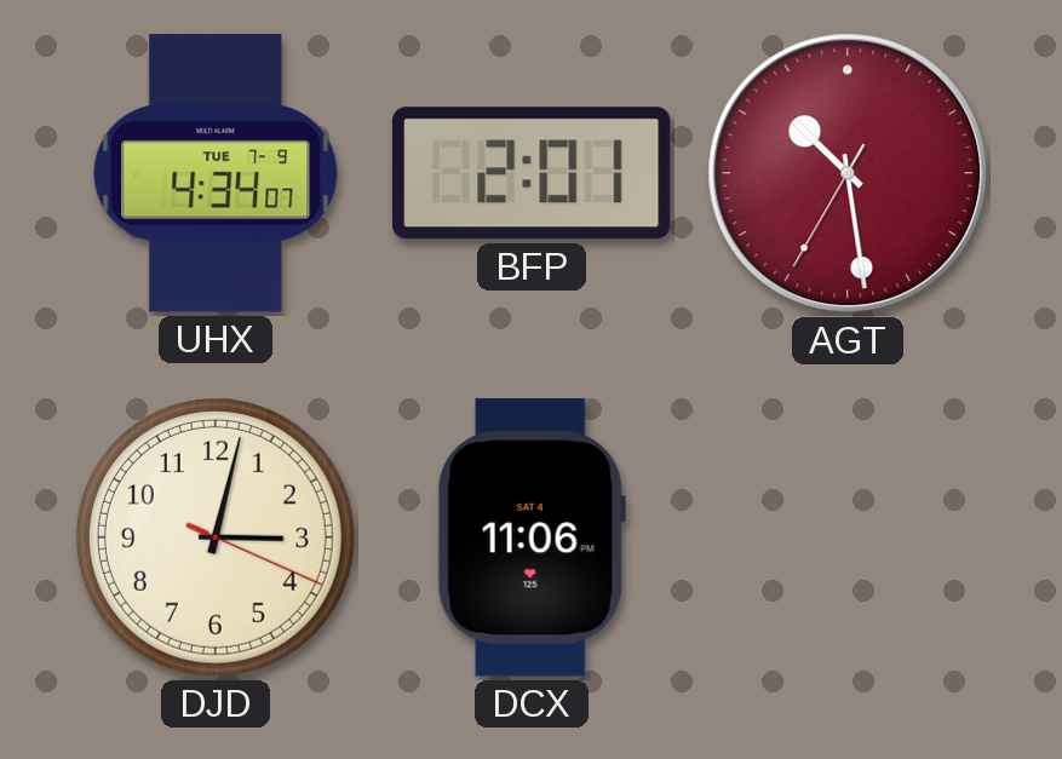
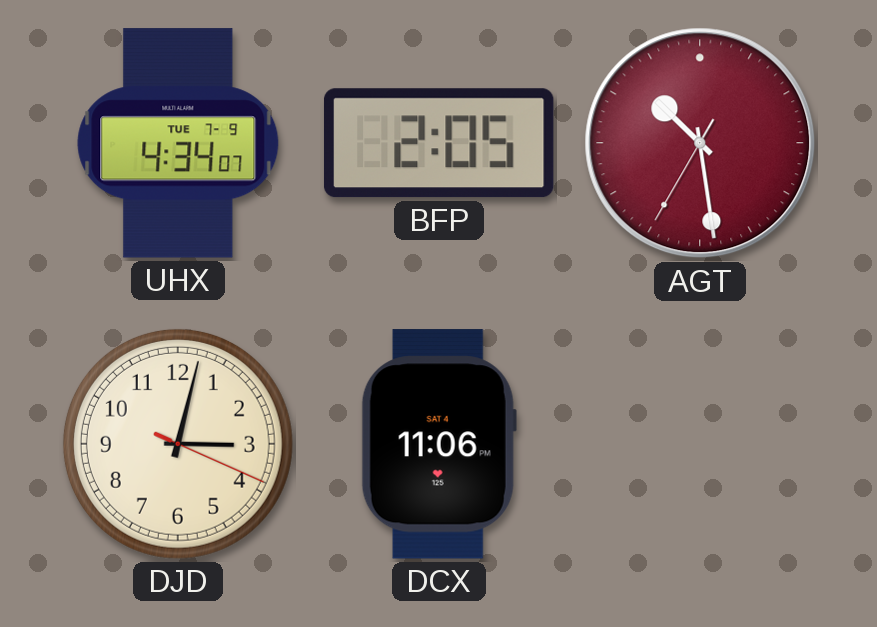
BFP: 2:01 -> 2:05 (439, 143)
